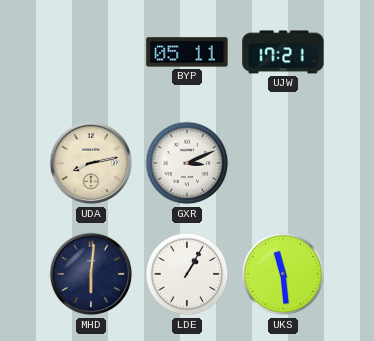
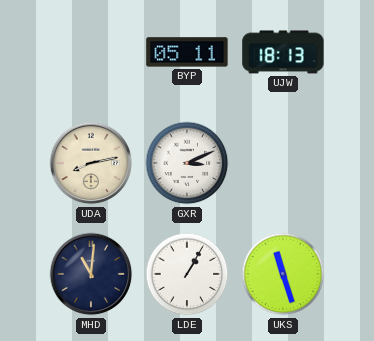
UJW: 17:21 -> 18:13 (283, 52)
MHD: 6:01 -> 11:01 (91, 274)
UKS: 11:29 -> 11:27 (283, 274)
